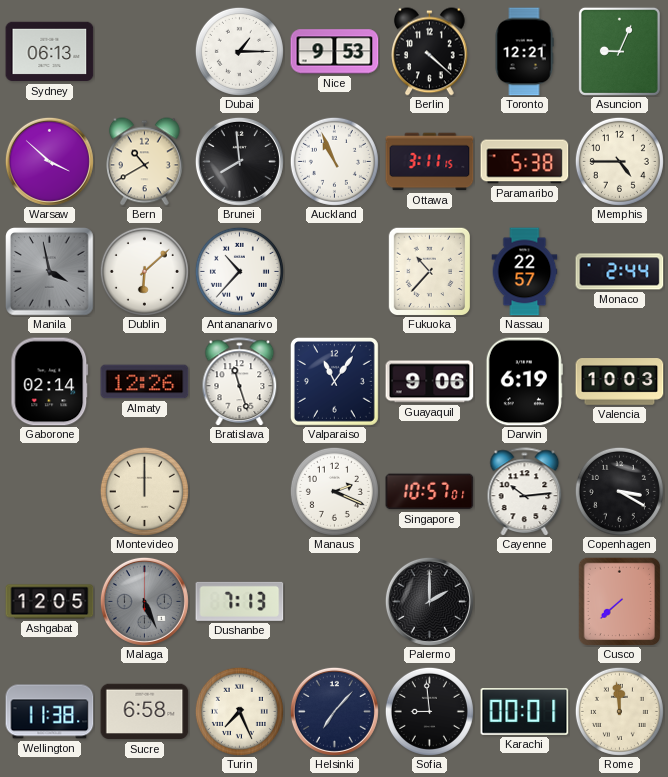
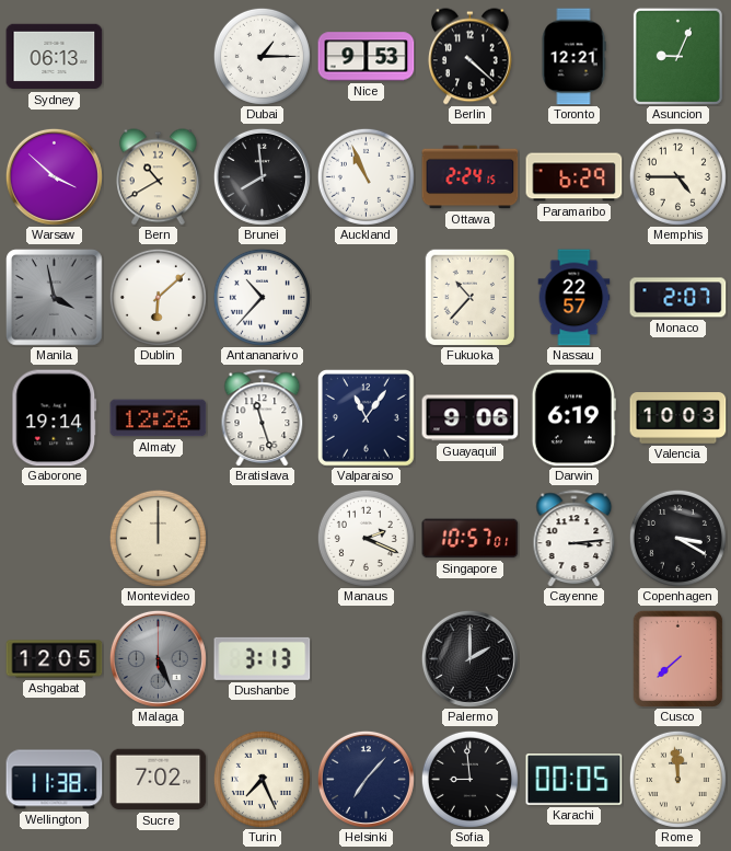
Ottawa: 3:11 -> 2:24 (471, 177)
Paramaribo: 5:38 -> 6:29 (575, 177)
Monaco: 2:44 -> 2:07 (678, 298)
Gaborone: 02:14 -> 19:14 (55, 418)
Cayenne: 10:14 -> 3:14 (575, 539)
Dushanbe: 7:13 -> 3:13 (263, 658)
Sucre: 6:58 -> 7:02 (159, 780)
Karachi: 00:01 -> 00:05 (575, 780)
